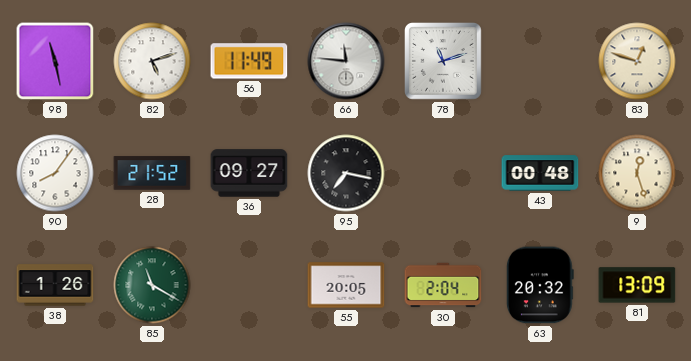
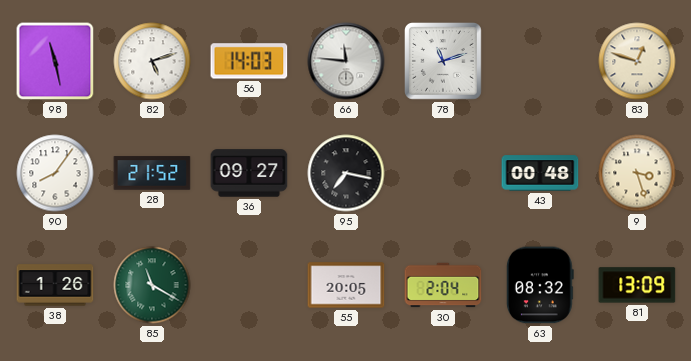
56: 11:49 -> 14:03 (249, 61)
9: 12:27 -> 3:27 (637, 173)
63: 20:32 -> 08:32 (540, 285)
